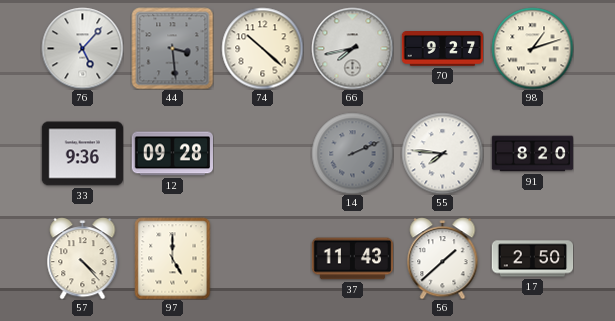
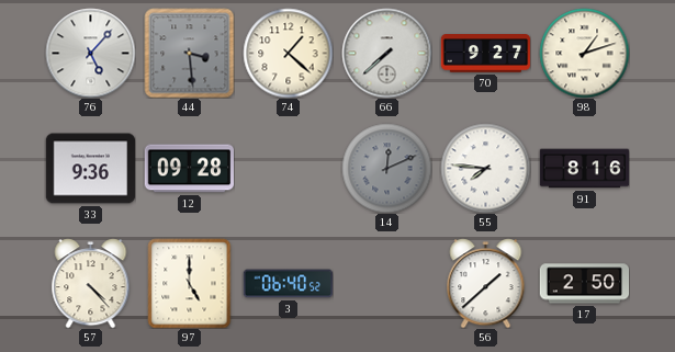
74: 10:22 -> 1:22 (288, 53)
66: 7:43 -> 7:38 (386, 53)
14: 2:11 -> 12:11 (386, 168)
91: 8:20 -> 8:16 (584, 169)
3: none -> 06:40 (288, 284)
37: 11:43 -> none (352, 259)
